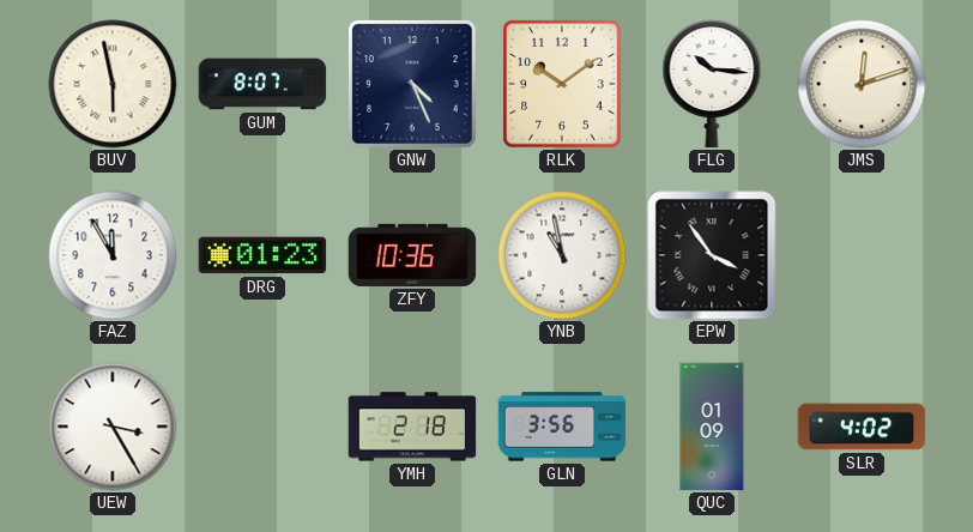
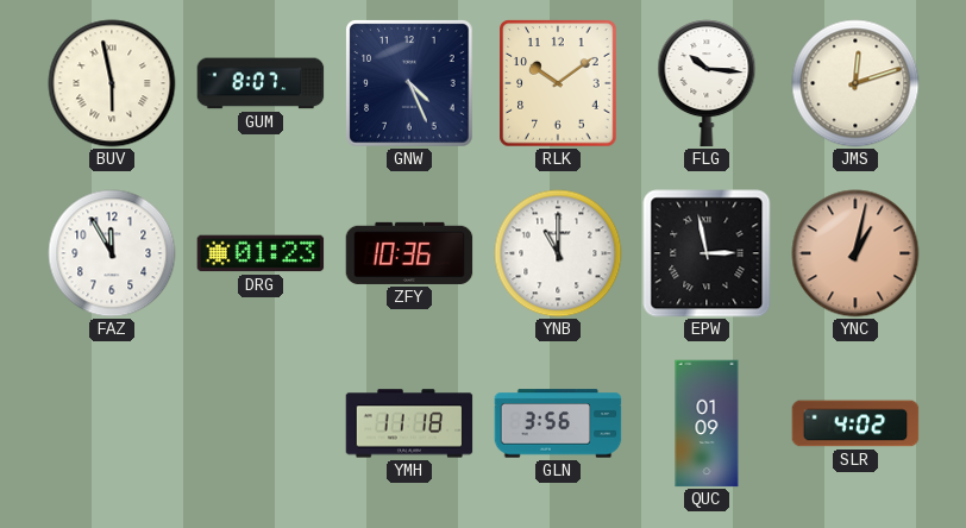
YNB: 10:58 -> 11:00 (558, 253)
EPW: 3:54 -> 2:58 (707, 253)
YNC: none -> 1:02 (855, 253)
UEW: 3:25 -> none (113, 427)
YMH: 2:18 -> 11:18 (409, 423)
